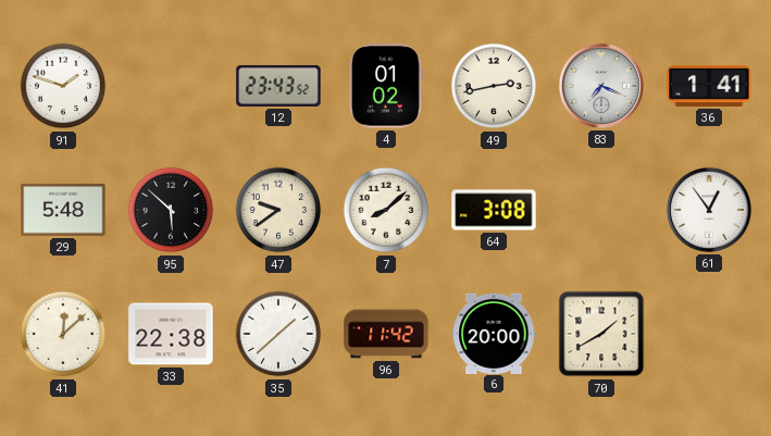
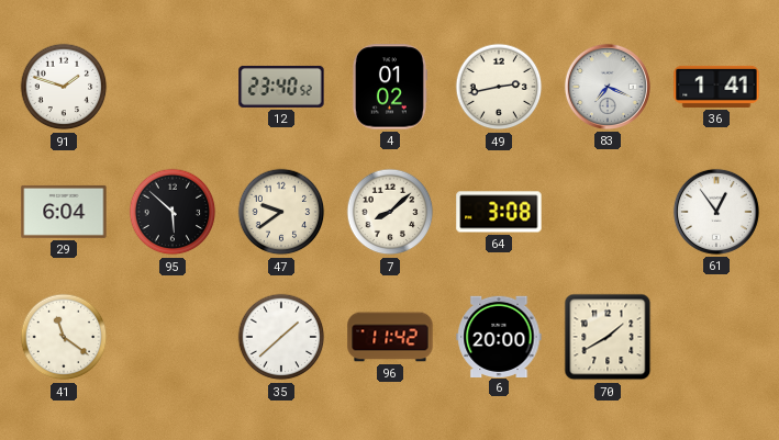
12: 23:43 -> 23:40 (281, 87)
29: 5:48 -> 6:04 (64, 212)
41: 12:08 -> 11:21 (64, 337)
33: 22:38 -> none (171, 334)
